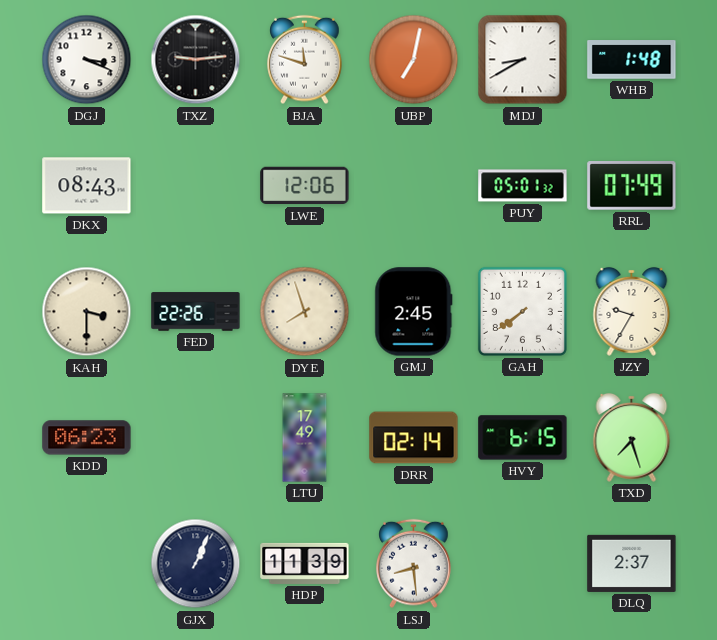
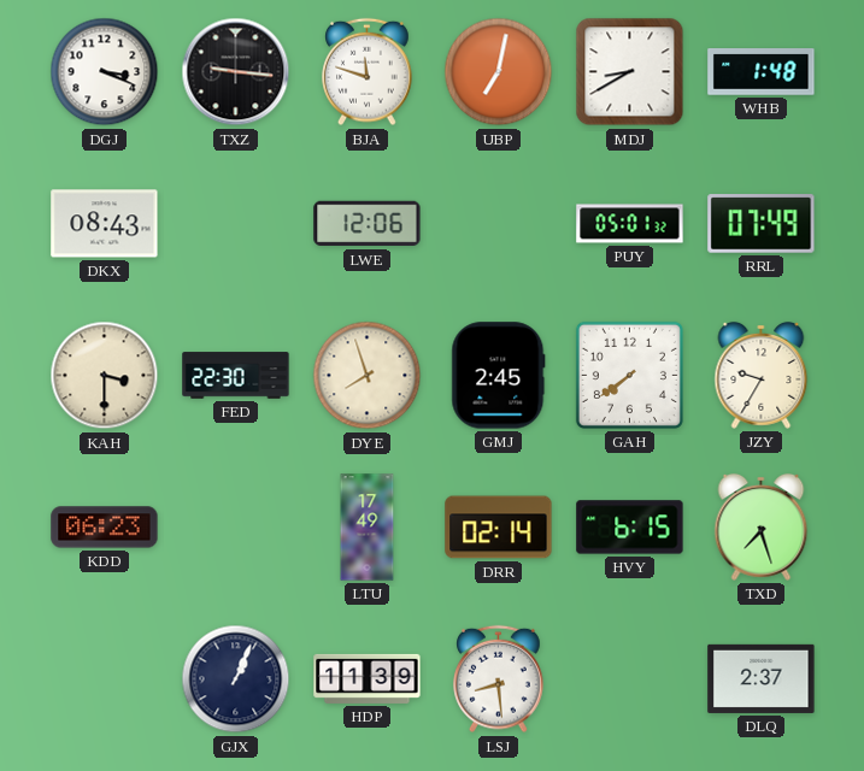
TXZ: 9:14 -> 9:16 (236, 72)
FED: 22:26 -> 22:30 (236, 376)
